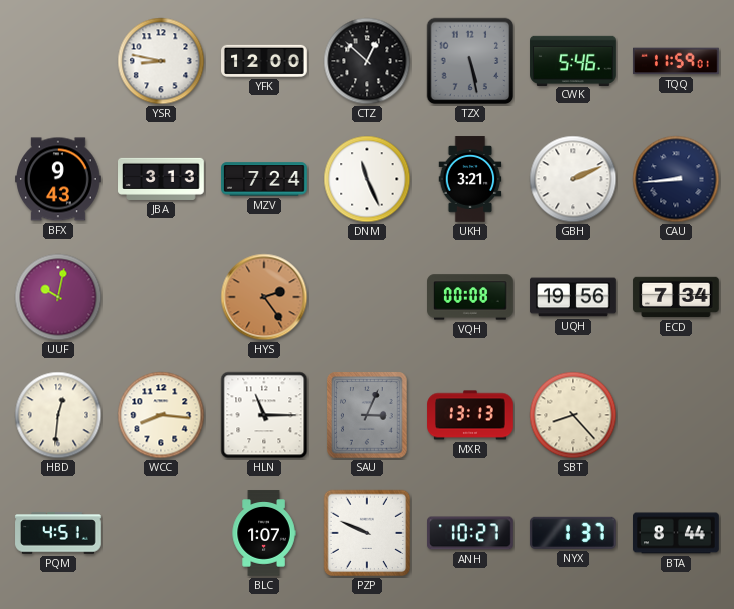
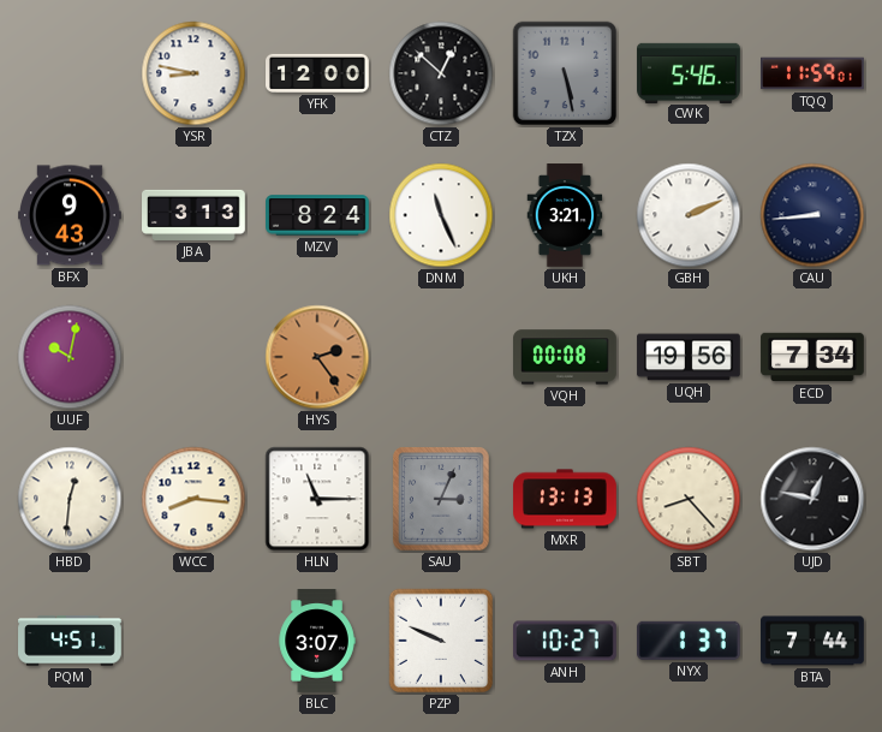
MZV: 7:24 -> 8:24 (317, 215)
UJD: none -> 12:47 (812, 499)
BLC: 1:07 -> 3:07 (317, 641)
BTA: 8:44 -> 7:44 (812, 641)
